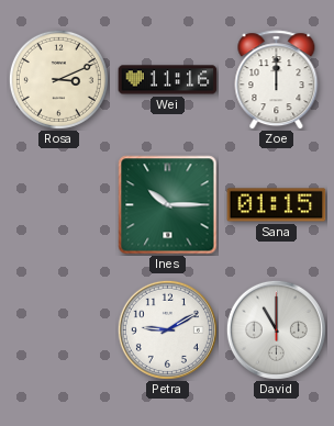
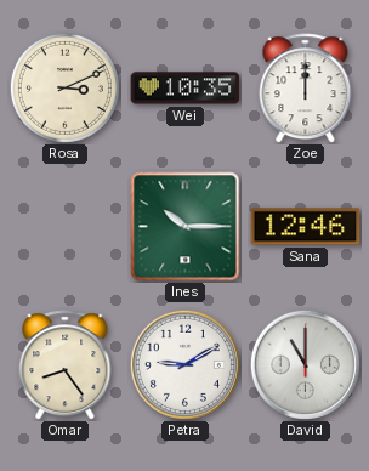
Wei: 11:16 -> 10:35 (186, 89)
Sana: 01:15 -> 12:46 (306, 227)
Omar: none -> 8:24 (66, 365)
